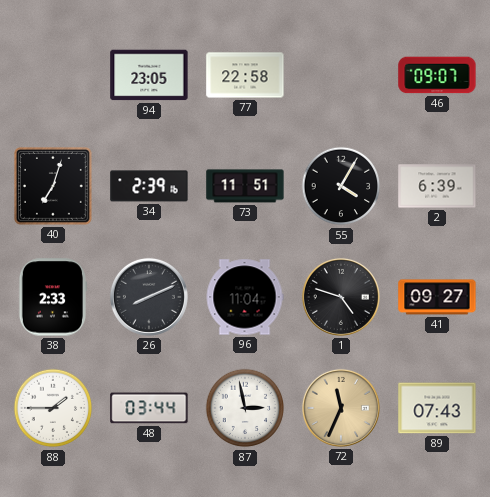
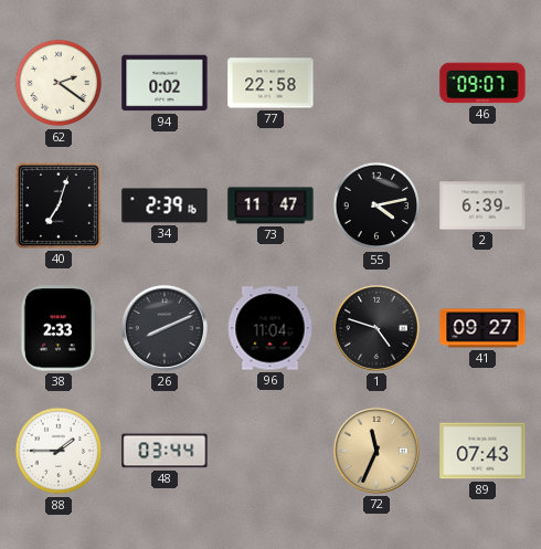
62: none -> 2:21 (59, 83)
94: 23:05 -> 0:02 (165, 83)
73: 11:51 -> 11:47 (270, 205)
55: 4:05 -> 4:13 (376, 205)
87: 2:58 -> none (245, 408)
